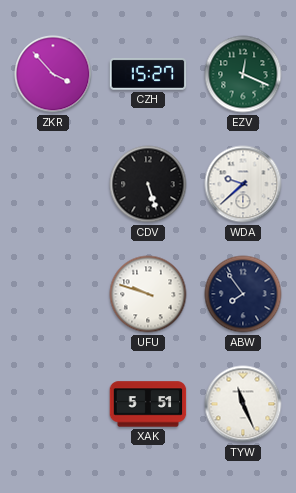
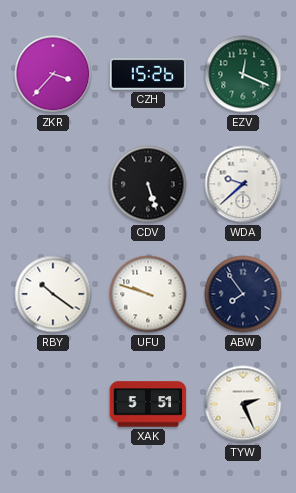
ZKR: 3:53 -> 3:37 (53, 74)
CZH: 15:27 -> 15:26 (148, 75)
RBY: none -> 10:21 (53, 294)
TYW: 11:26 -> 2:26 (243, 404)
